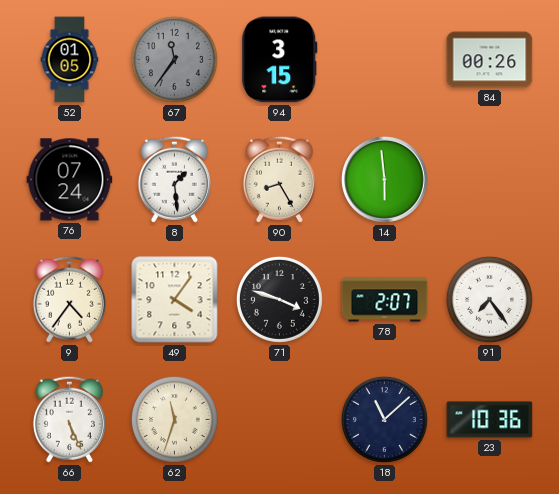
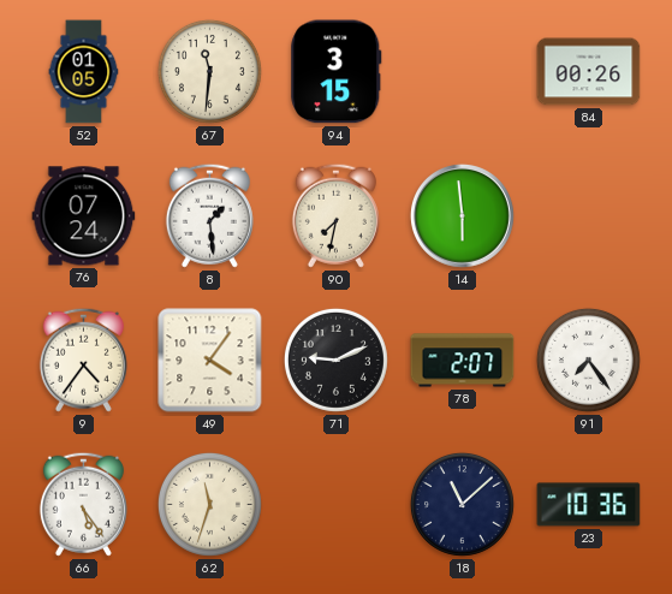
67: 11:36 -> 11:31 (209, 71)
67 dial: grey -> cream (209, 71)
90: 8:25 -> 7:32 (335, 215)
71: 3:48 -> 9:11 (335, 360)
66: 5:26 -> 5:24 (83, 504)
